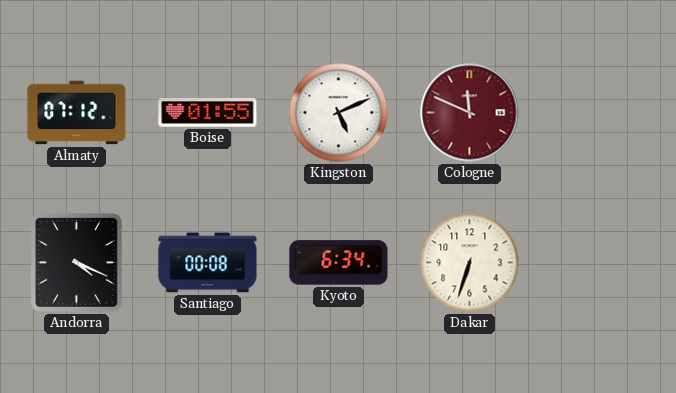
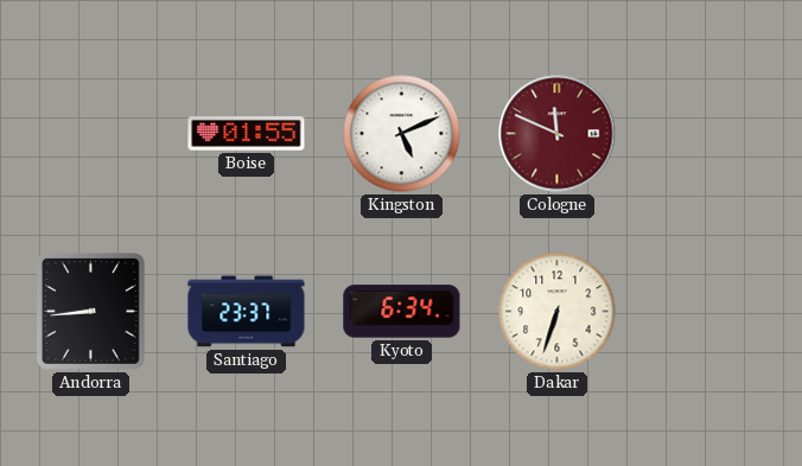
Almaty: 07:12 -> none (77, 113)
Andorra: 4:19 -> 8:44 (90, 311)
Santiago: 00:08 -> 23:37 (247, 312)
